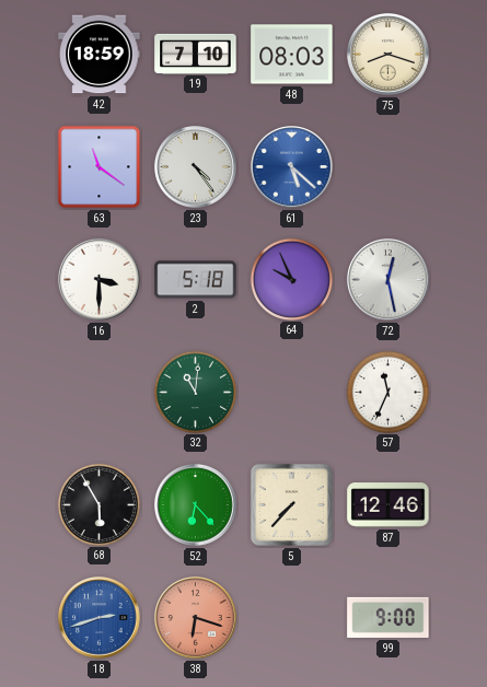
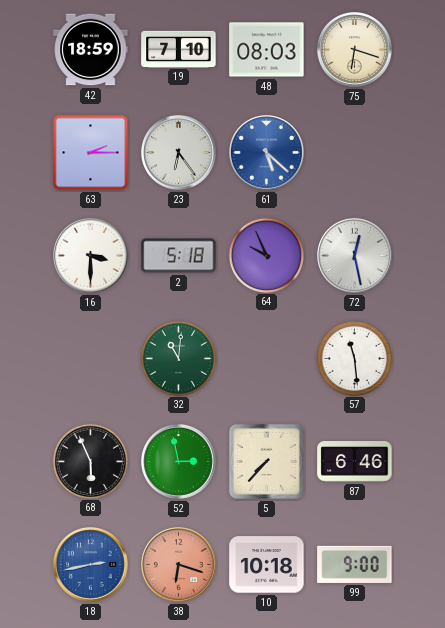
75: 8:18 -> 6:18 (355, 50)
63: 11:21 -> 2:15 (91, 153)
23: 4:24 -> 6:24 (179, 153)
57: 11:34 -> 11:29 (354, 358)
68: 5:55 -> 5:56 (90, 461)
52: 6:23 -> 2:58 (179, 462)
87: 12:46 -> 6:46 (355, 462)
18: 2:42 -> 2:43 (91, 565)
10: none -> 10:18 (267, 565)
